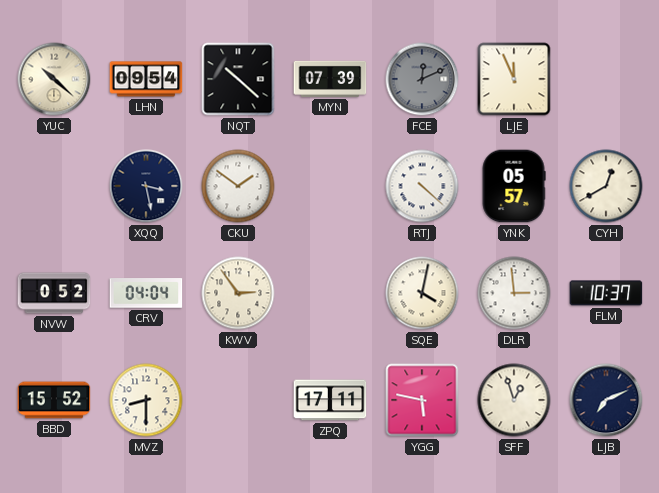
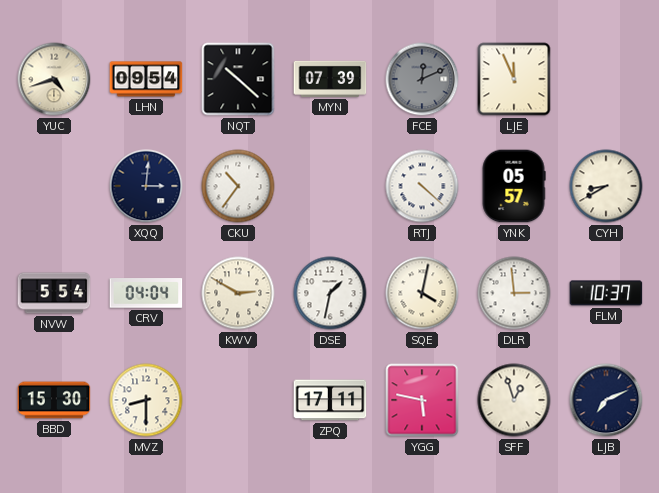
YUC: 10:22 -> 4:42 (54, 79)
XQQ: 3:28 -> 3:01 (146, 186)
CKU: 1:51 -> 10:36 (238, 186)
CYH: 12:40 -> 8:40 (606, 186)
NVW: 0:52 -> 5:54 (54, 293)
KWV: 2:54 -> 2:50 (238, 293)
DSE: none -> 1:32 (330, 293)
BBD: 15:52 -> 15:30 (54, 400)
